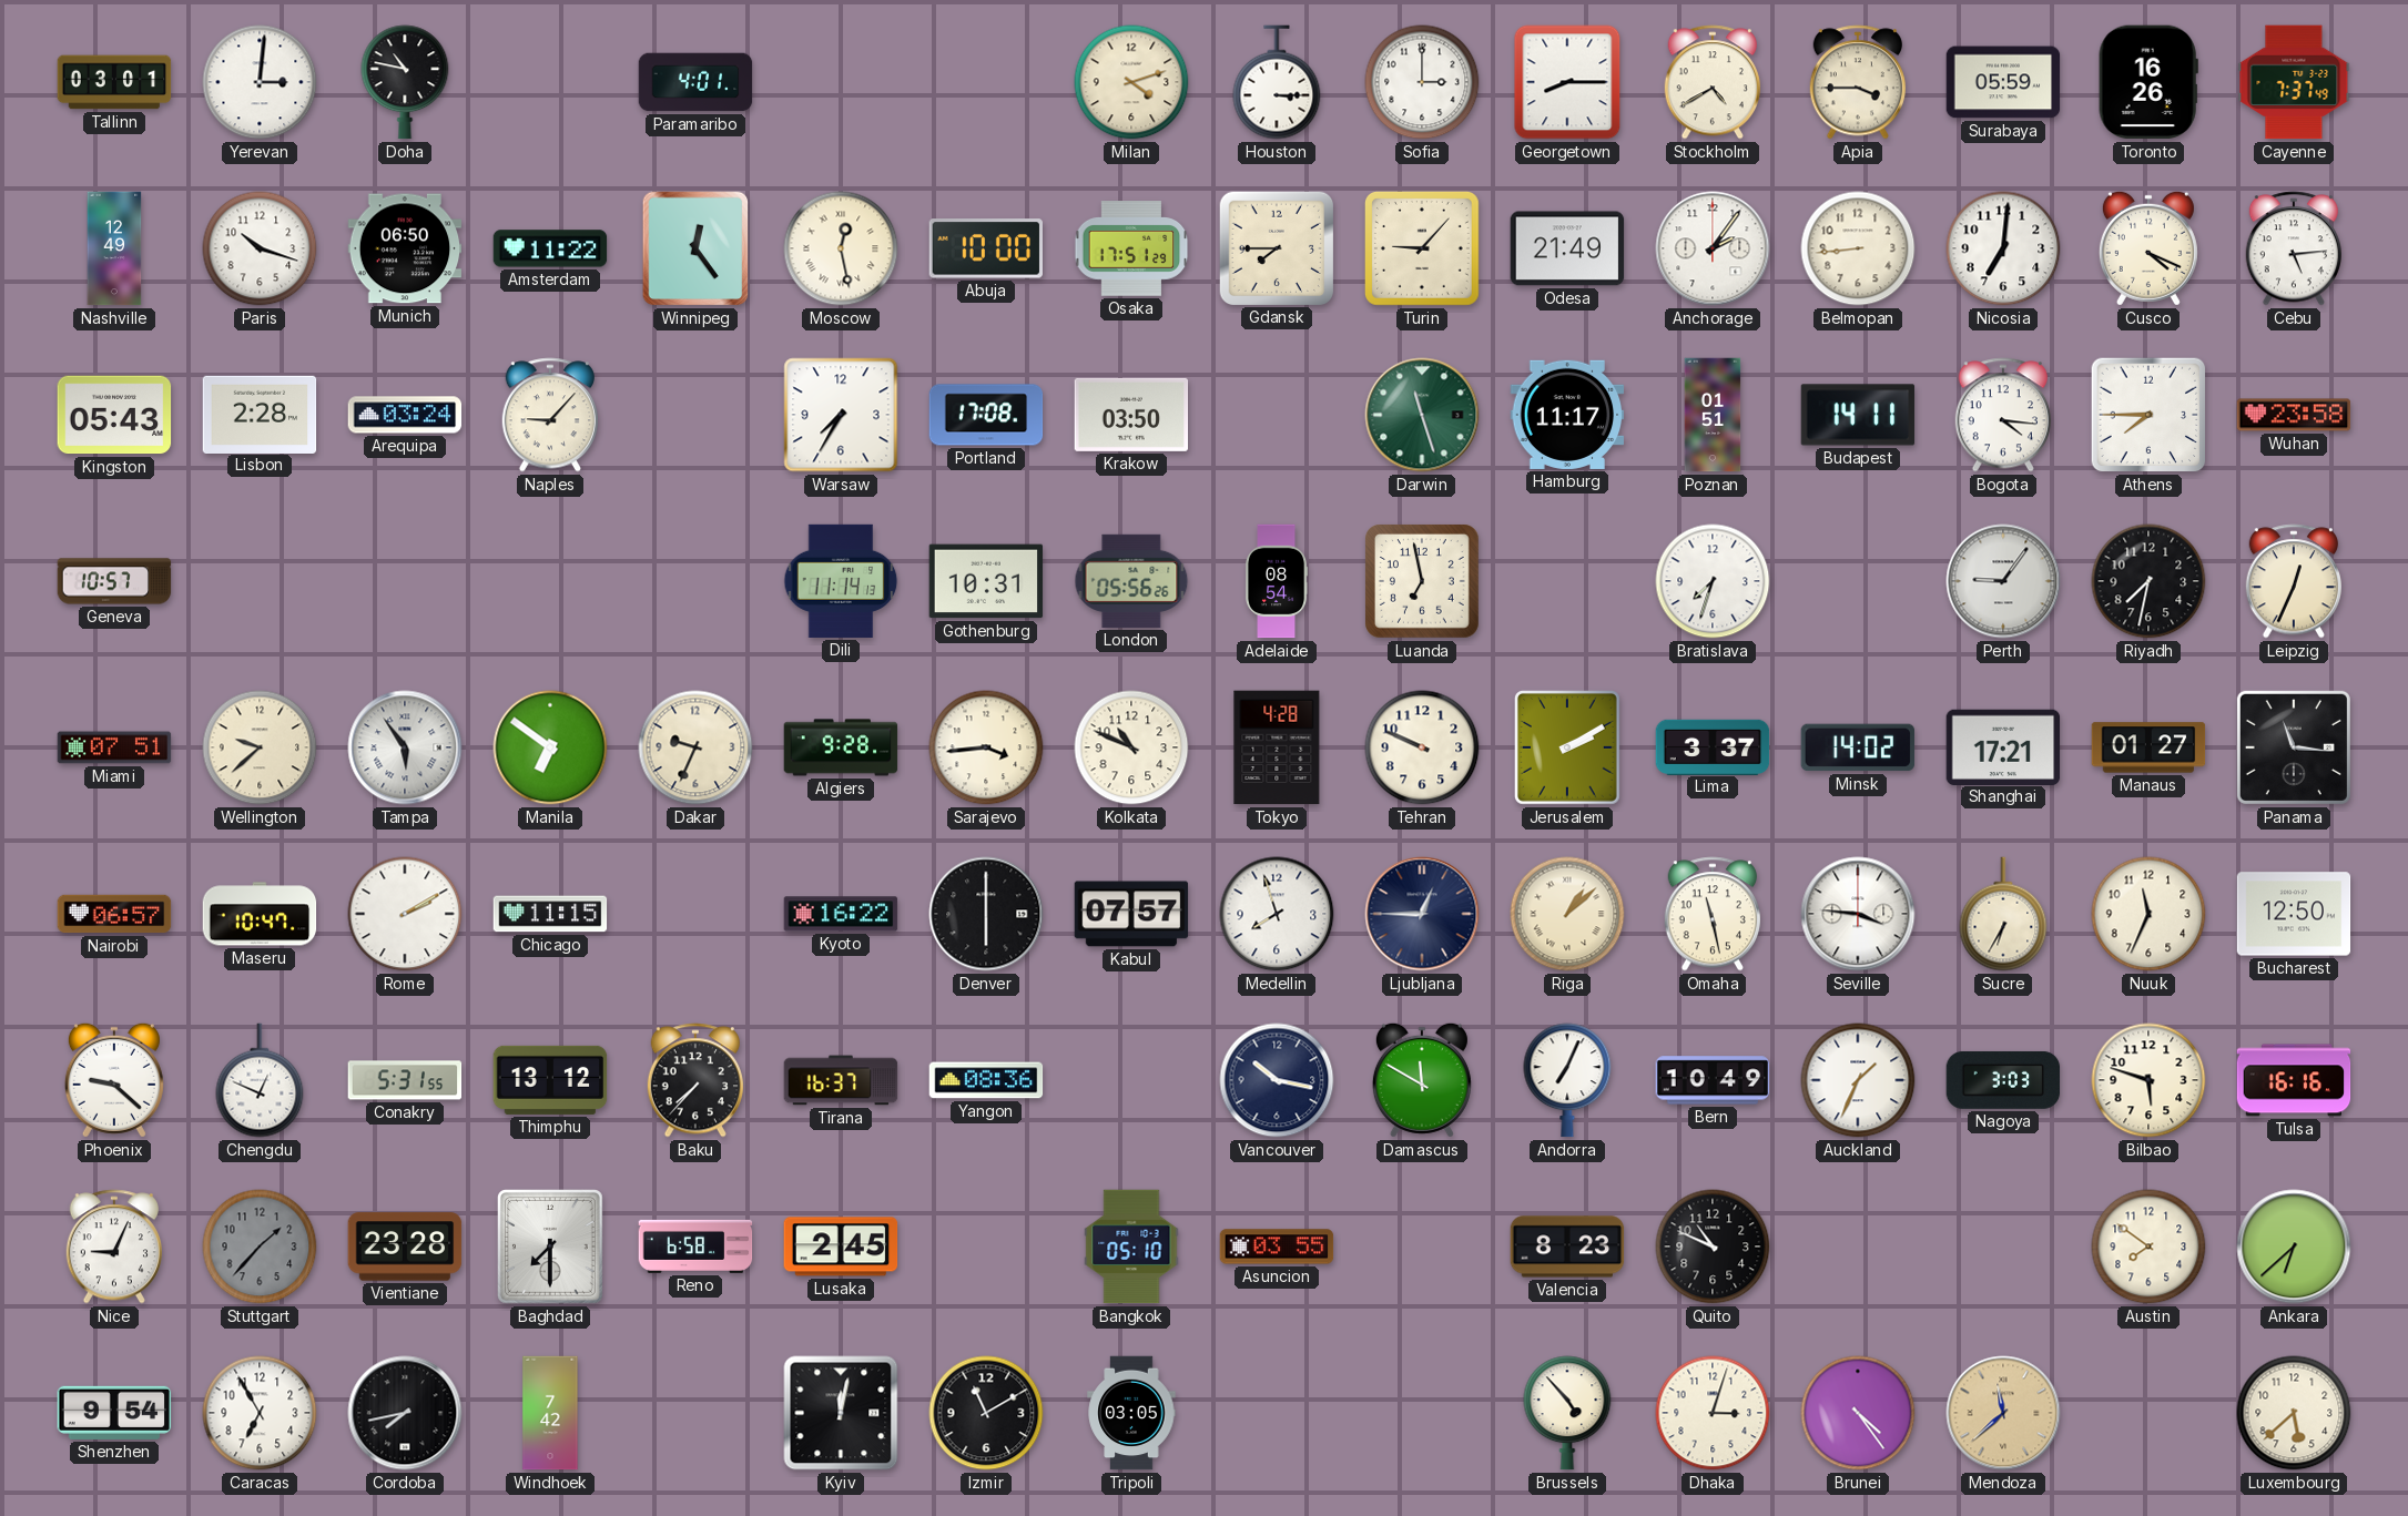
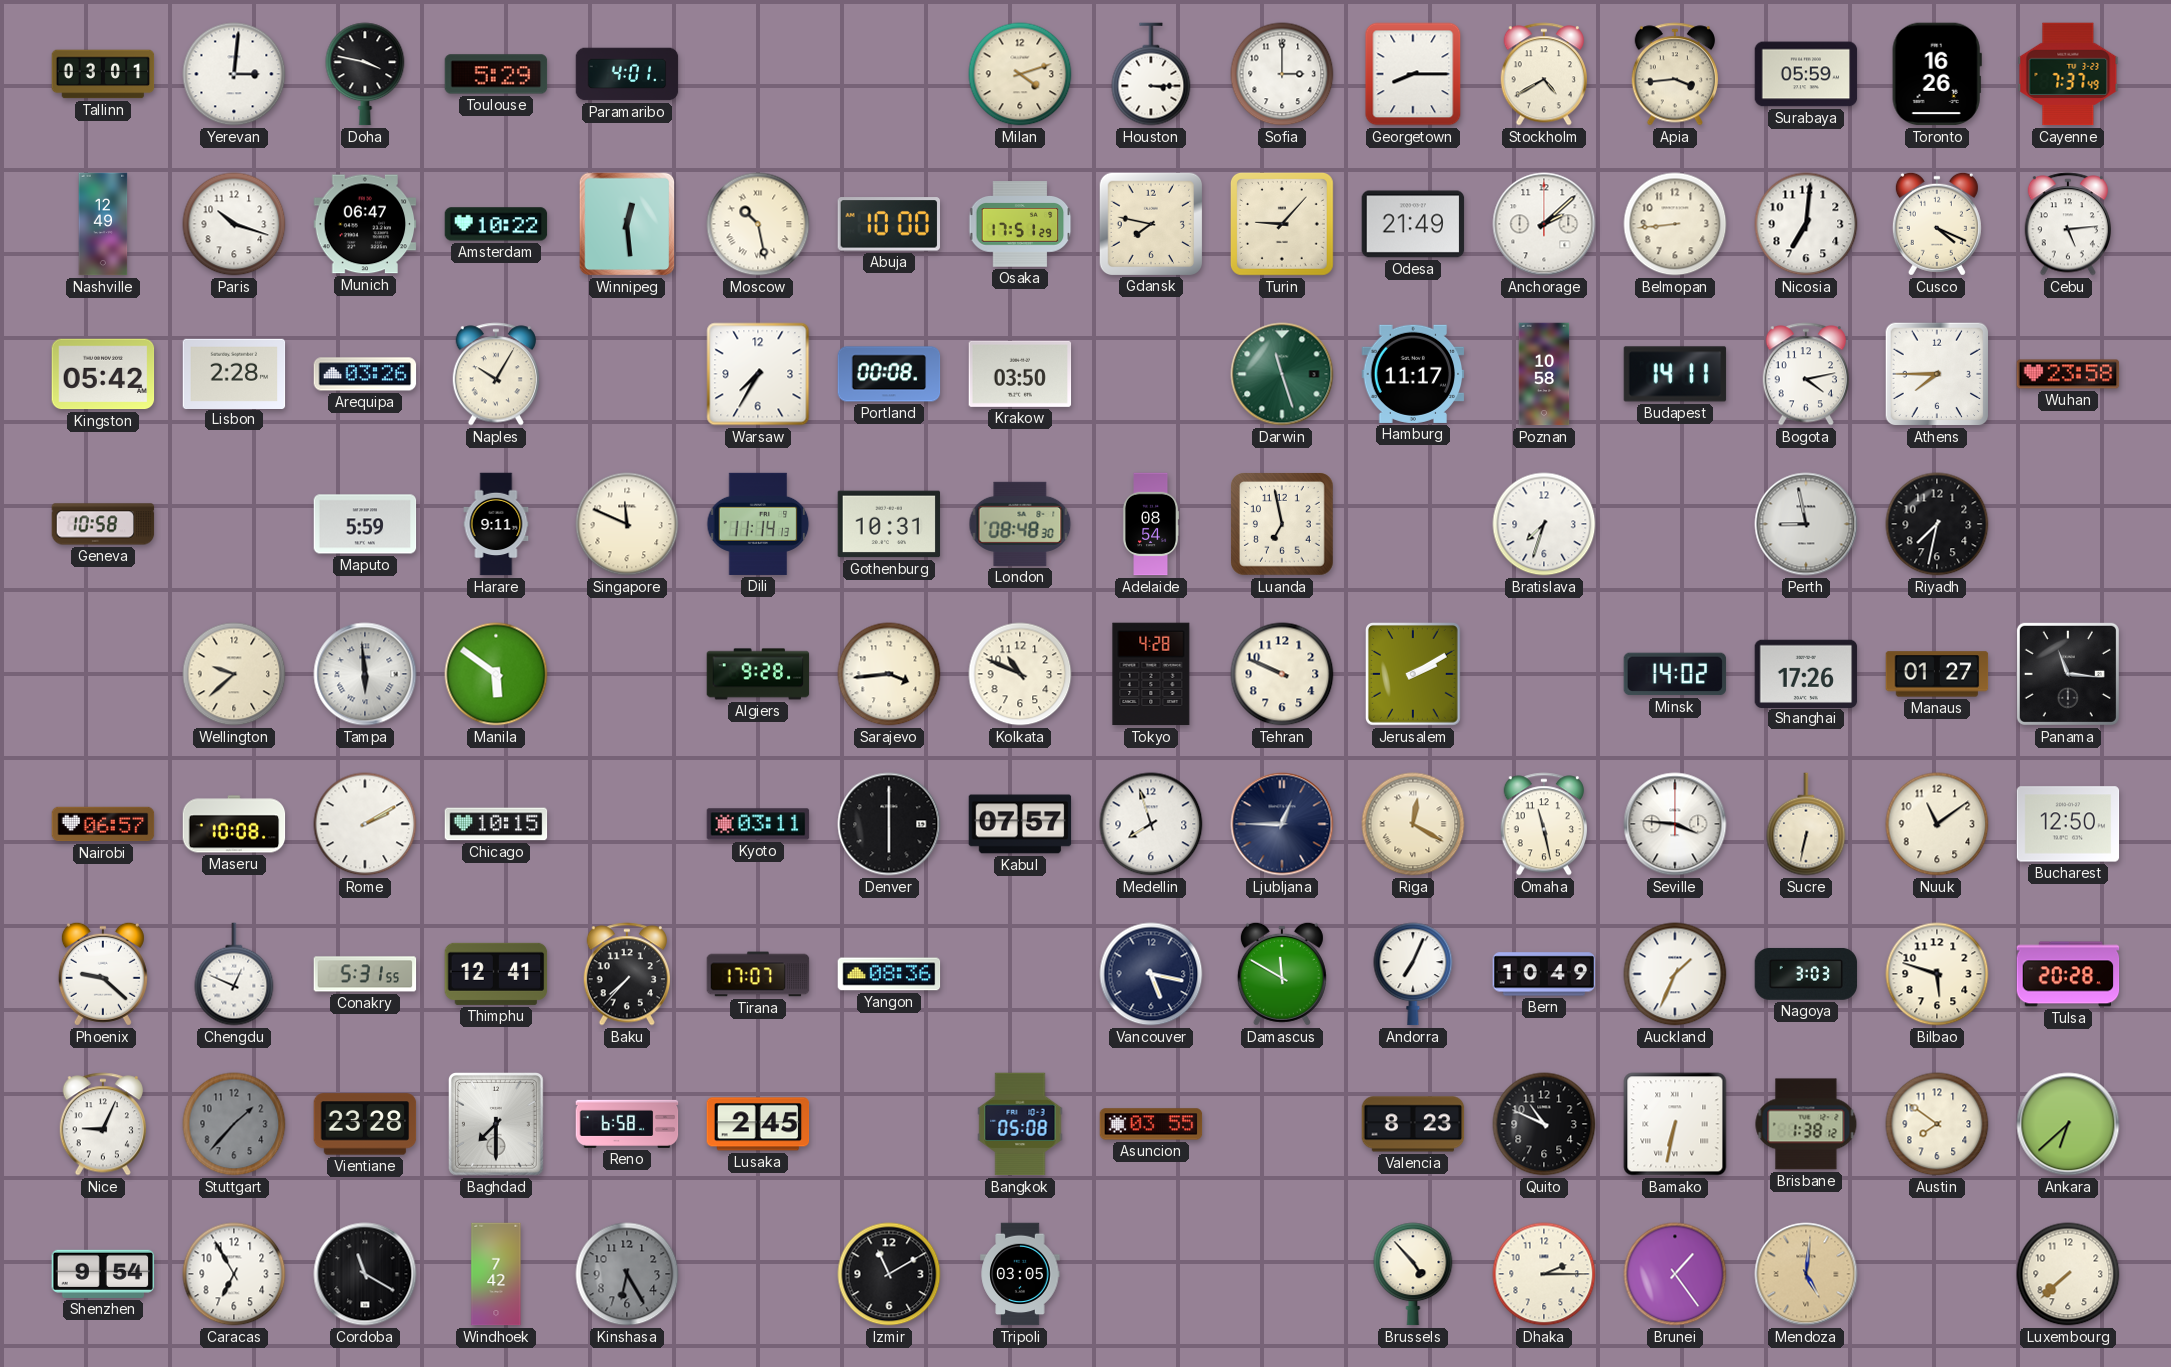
Doha: 10:47 -> 3:47 (365, 74)
Toulouse: none -> 5:29 (496, 74)
Apia: 3:45 -> 3:44 (1674, 74)
Munich: 06:50 -> 06:47 (365, 224)
Amsterdam: 11:22 -> 10:22 (496, 224)
Winnipeg: 12:24 -> 12:29 (627, 224)
Moscow: 12:28 -> 10:28 (758, 224)
Gdansk: 7:45 -> 7:47 (1150, 223)
Anchorage: 2:06 -> 2:08 (1544, 224)
Kingston: 05:43 -> 05:42 (103, 374)
Arequipa: 03:24 -> 03:26 (365, 374)
Naples: 9:07 -> 10:05 (495, 374)
Portland: 17:08 -> 00:08 (889, 374)
Poznan: 01:51 -> 10:58 (1544, 374)
Bogota: 4:16 -> 4:13 (1805, 374)
Geneva: 10:57 -> 10:58 (103, 524)
Maputo: none -> 5:59 (365, 524)
Harare: none -> 9:11 (496, 524)
Singapore: none -> 11:49 (627, 524)
London: 05:56 -> 08:48 (1020, 524)
Perth: 9:06 -> 8:58 (1806, 524)
Leipzig: 12:34 -> none (2293, 581)
Miami: 07:51 -> none (114, 747)
Tampa: 5:54 -> 5:59 (365, 674)
Manila: 6:51 -> 5:51 (496, 674)
Dakar: 9:34 -> none (695, 747)
Lima: 3:37 -> none (1713, 746)
Shanghai: 17:21 -> 17:26 (1806, 673)
Maseru: 10:47 -> 10:08 (234, 824)
Chicago: 11:15 -> 10:15 (496, 824)
Kyoto: 16:22 -> 03:11 (758, 824)
Riga: 1:08 -> 12:20 (1413, 824)
Sucre: 6:35 -> 6:32 (1806, 824)
Nuuk: 11:34 -> 11:09 (1937, 824)
Thimphu: 13:12 -> 12:41 (496, 974)
Tirana: 16:37 -> 17:07 (758, 974)
Vancouver: 10:17 -> 5:17 (1151, 974)
Tulsa: 16:16 -> 20:28 (2068, 974)
Bangkok: 05:10 -> 05:08 (1020, 1124)
Bamako: none -> 6:32 (1675, 1124)
Brisbane: none -> 1:38 (1806, 1124)
Cordoba: 7:43 -> 11:20 (365, 1274)
Kinshasa: none -> 6:25 (627, 1274)
Kyiv: 12:02 -> none (841, 1413)
Dhaka: 3:03 -> 2:15 (1544, 1274)
Brunei: 4:24 -> 1:24 (1675, 1274)
Mendoza: 11:38 -> 5:01 (1806, 1274)
Luxembourg: 5:38 -> 7:38 (2068, 1274)
